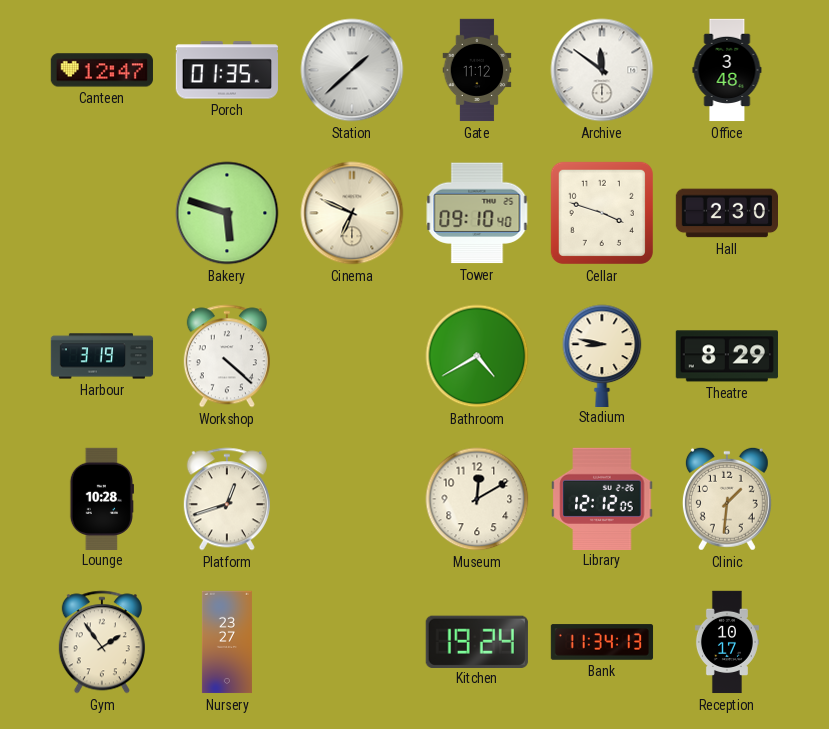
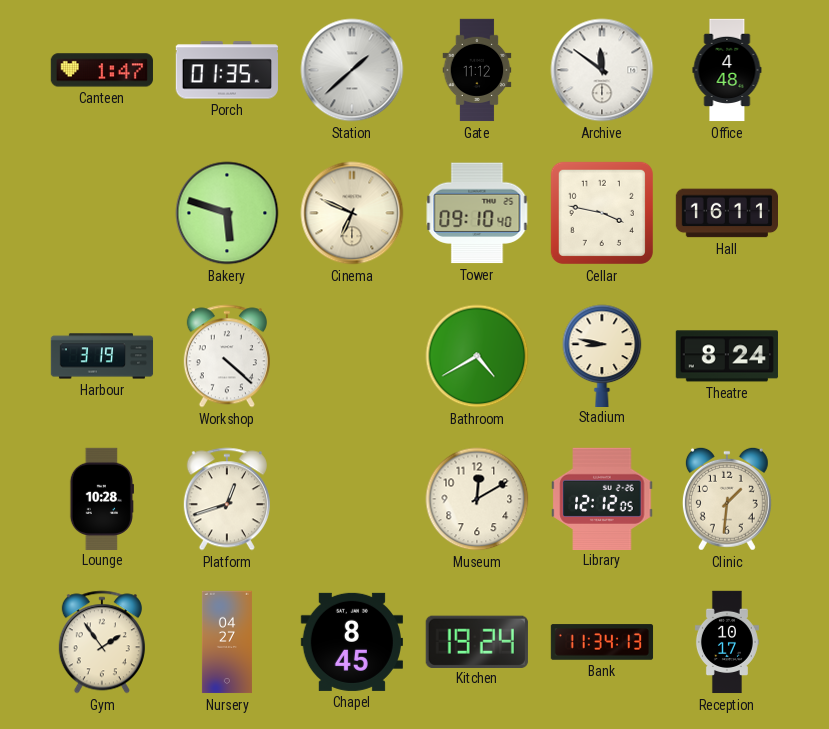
Canteen: 12:47 -> 1:47 (102, 70)
Office: 3:48 -> 4:48 (727, 70)
Cellar: 3:48 -> 3:47 (602, 213)
Hall: 2:30 -> 16:11 (726, 213)
Theatre: 8:29 -> 8:24 (727, 356)
Nursery: 23:27 -> 04:27 (227, 642)
Chapel: none -> 8:45 (352, 642)
